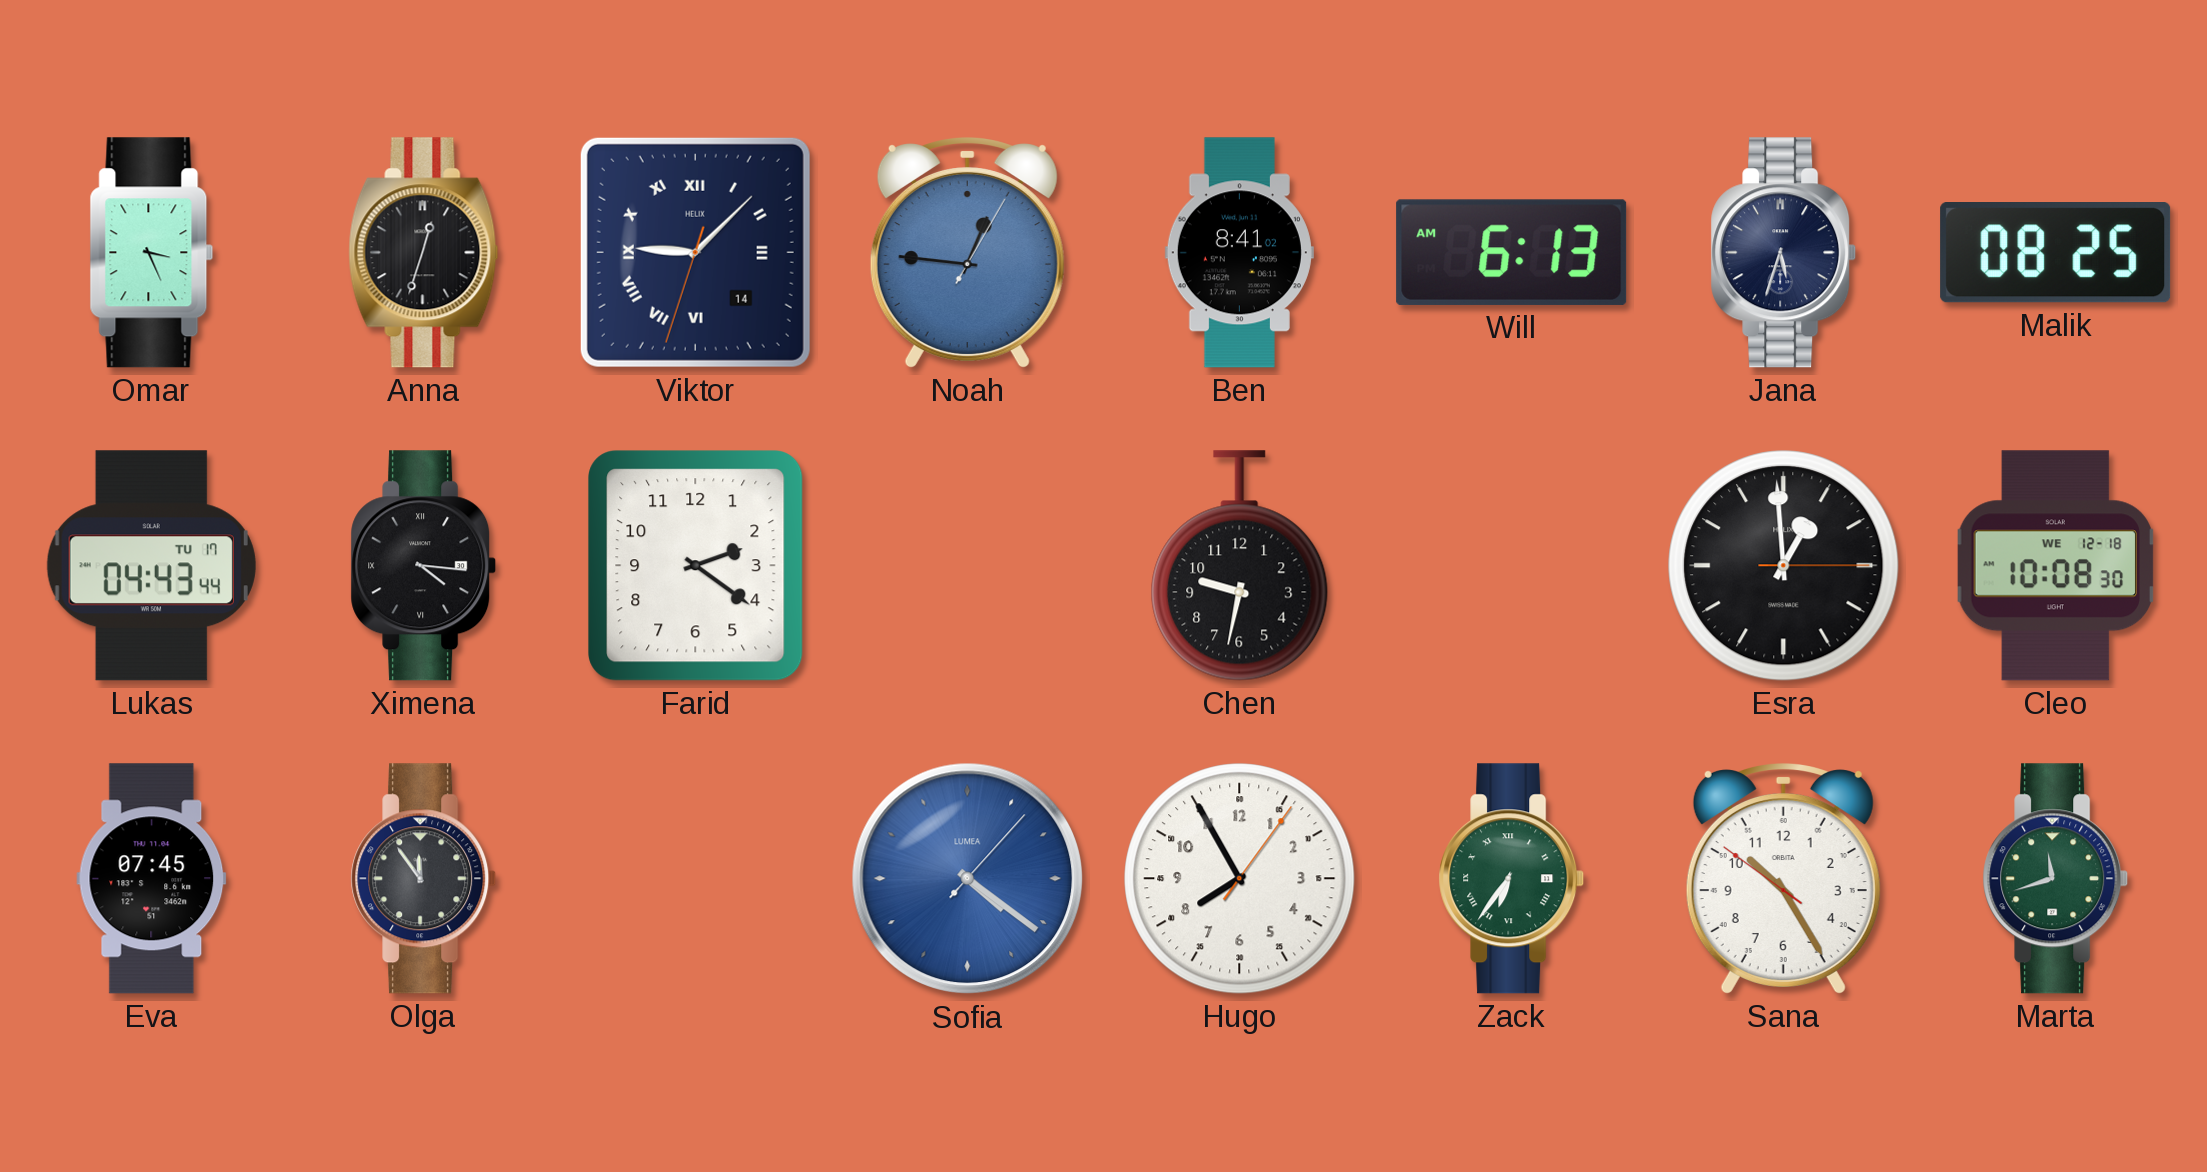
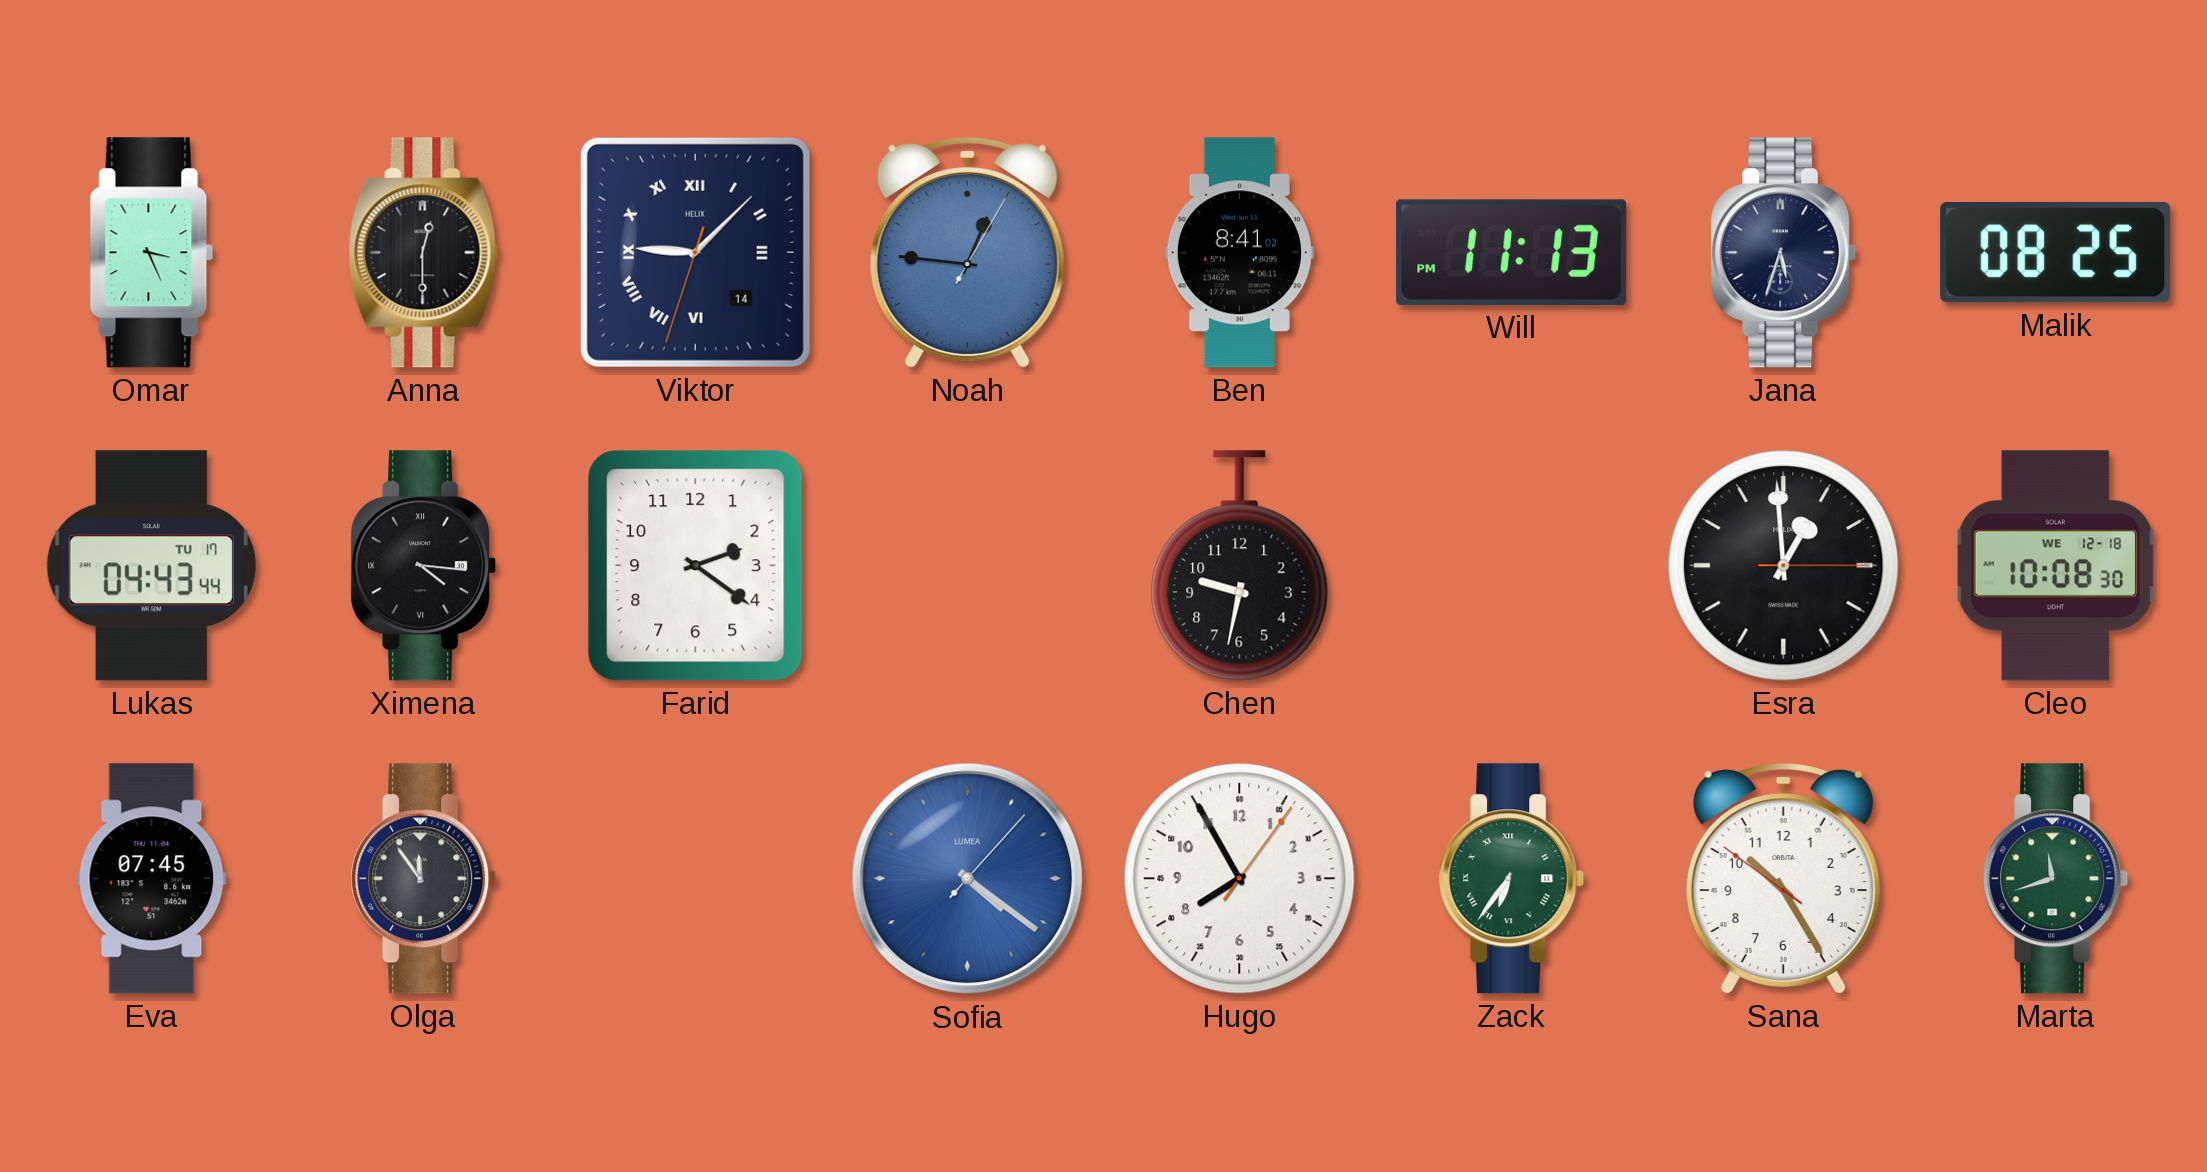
Anna: 12:33 -> 12:30 (424, 253)
Will: 6:13 -> 11:13 (1512, 252)
